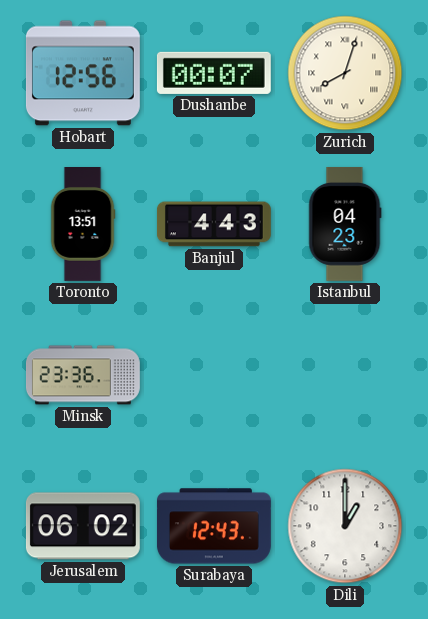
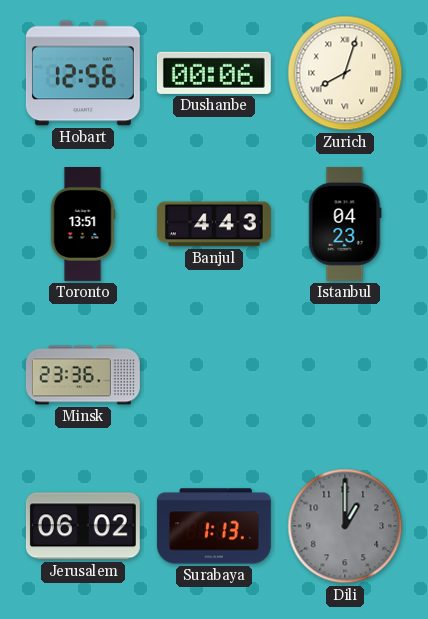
Dushanbe: 00:07 -> 00:06 (214, 73)
Surabaya: 12:43 -> 1:13 (214, 526)
Dili dial: white -> grey (345, 526)
